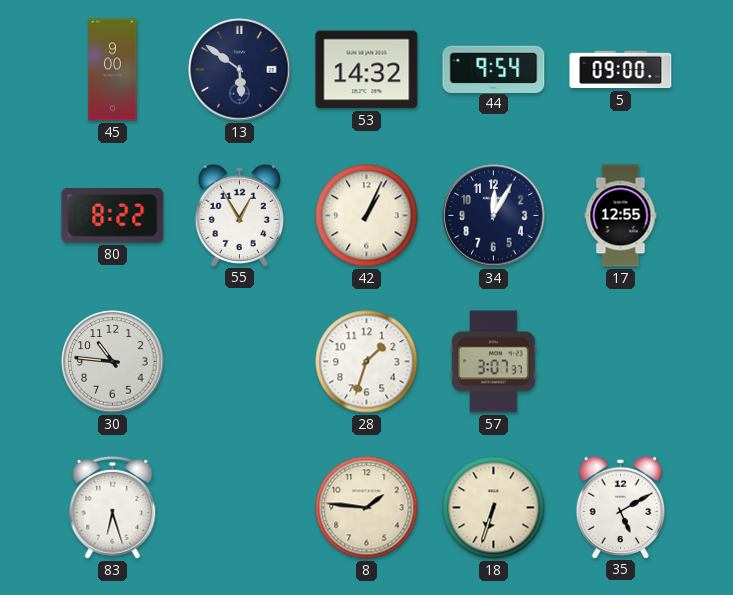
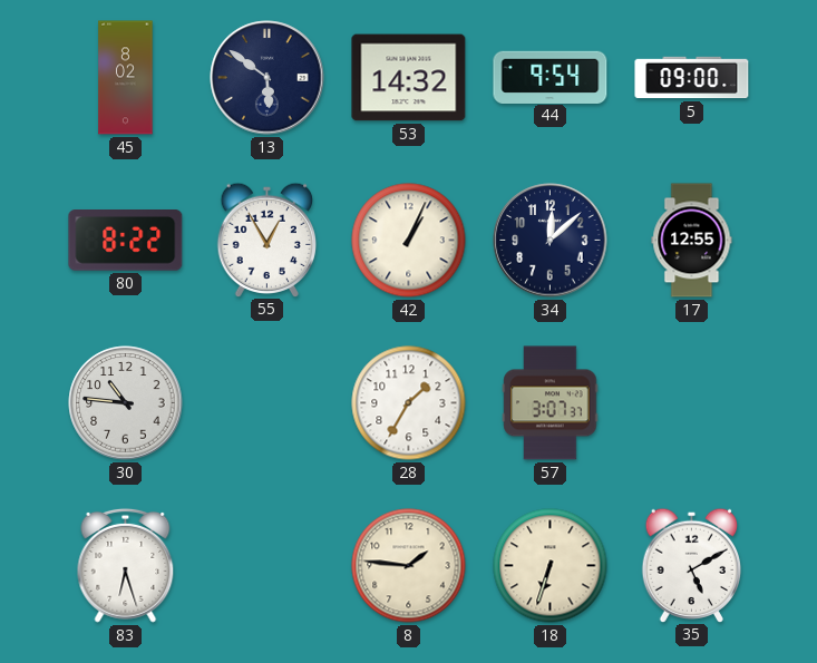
45: 9:00 -> 8:02 (126, 78)
34: 12:05 -> 12:08 (551, 241)
28: 1:33 -> 1:35 (409, 403)
